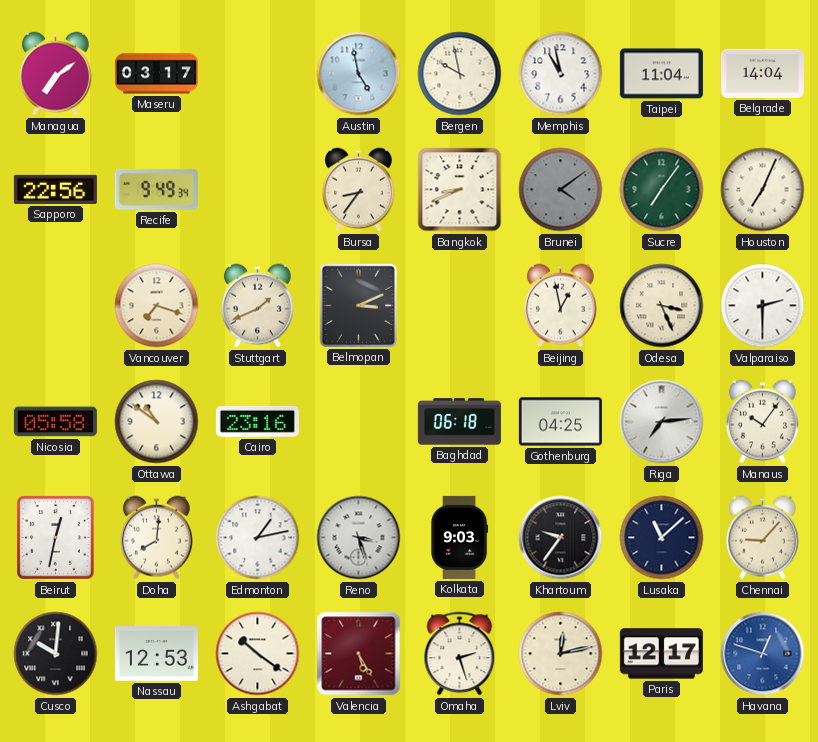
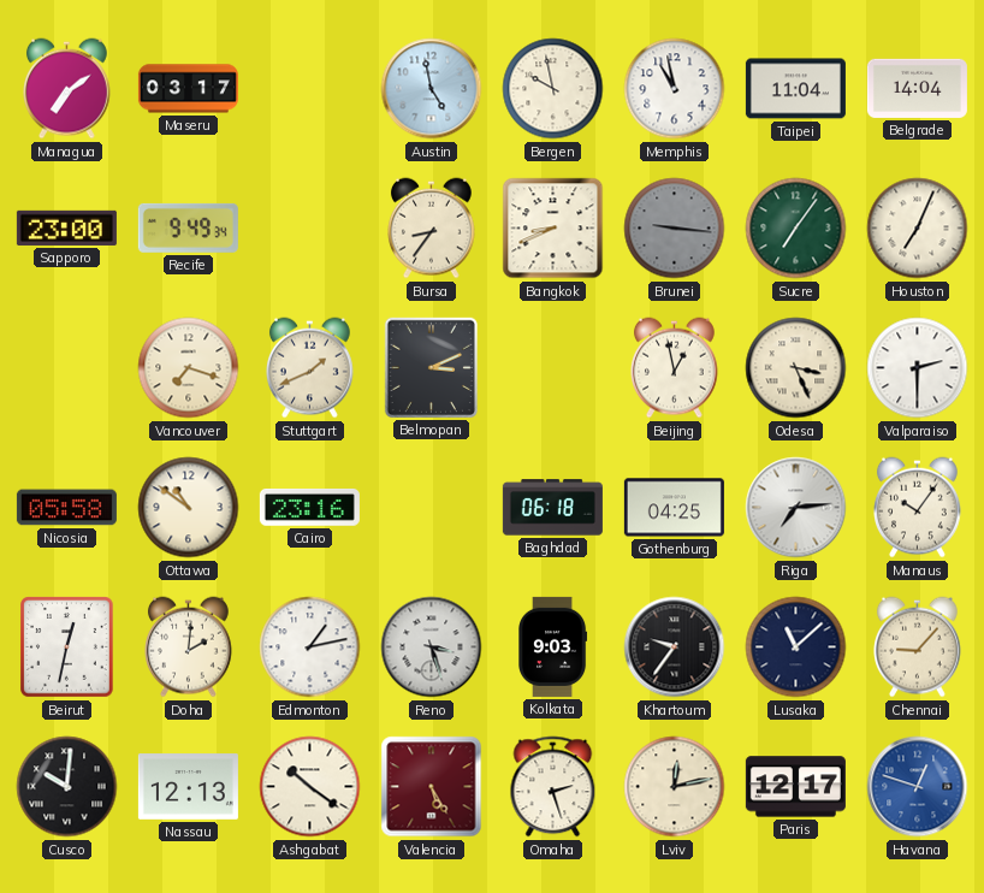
Sapporo: 22:56 -> 23:00 (66, 227)
Brunei: 4:09 -> 9:16 (675, 229)
Doha: 8:01 -> 2:01 (189, 647)
Nassau: 12:53 -> 12:13 (188, 787)
